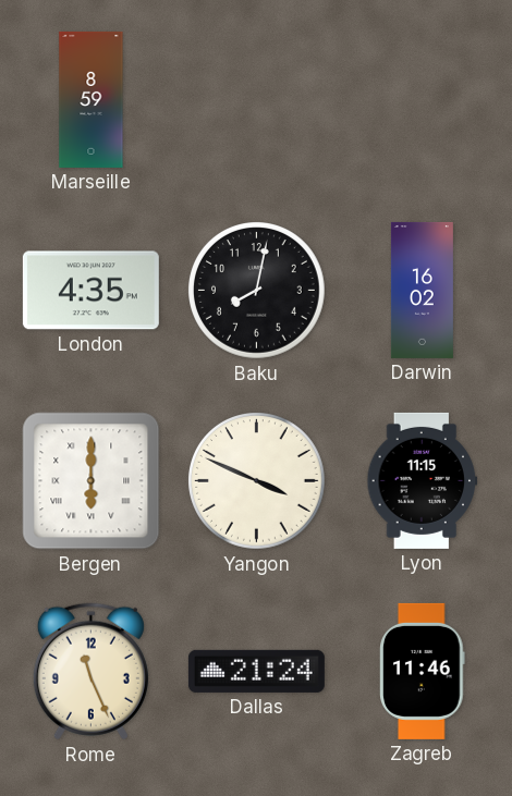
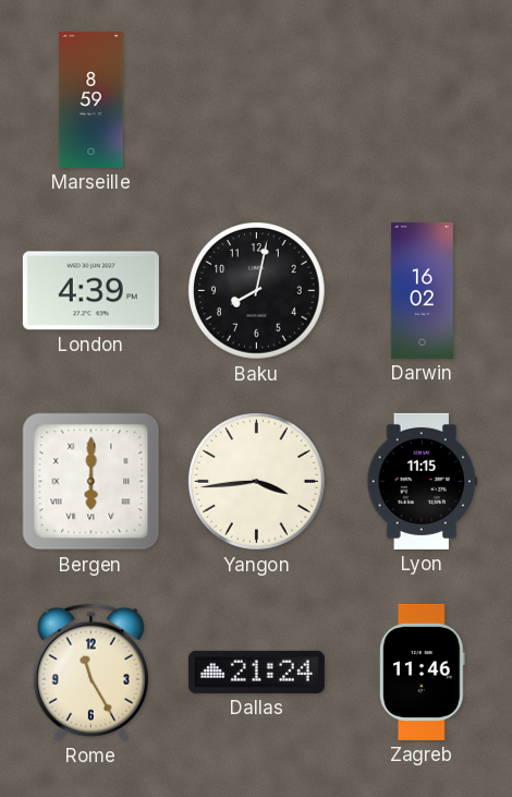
London: 4:35 -> 4:39 (90, 291)
Yangon: 3:49 -> 3:44 (257, 482)
Rome: 11:26 -> 11:25 (90, 673)
